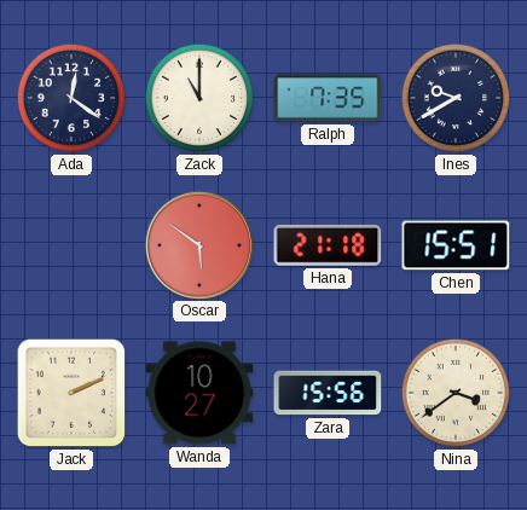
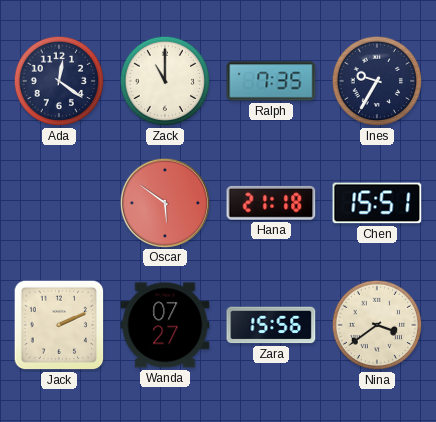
Ines: 9:40 -> 9:35 (377, 81)
Wanda: 10:27 -> 07:27 (165, 325)
